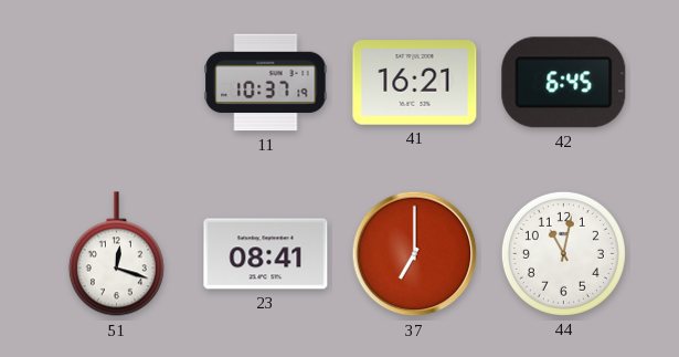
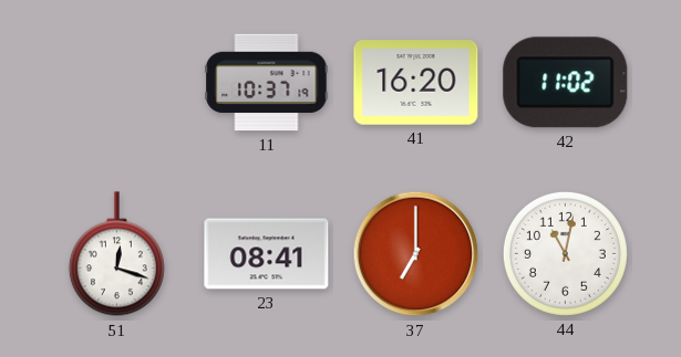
41: 16:21 -> 16:20 (416, 83)
42: 6:45 -> 11:02 (566, 83)
